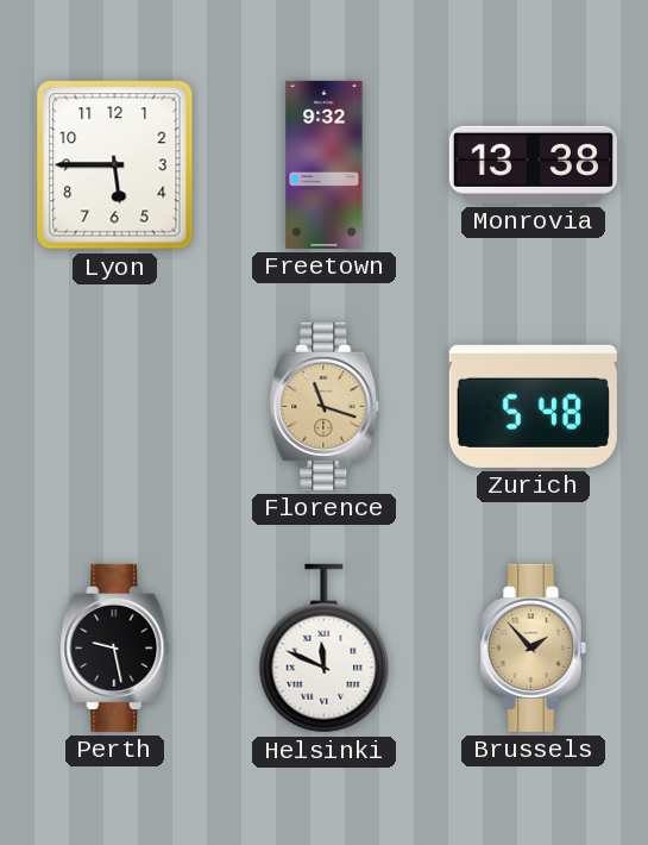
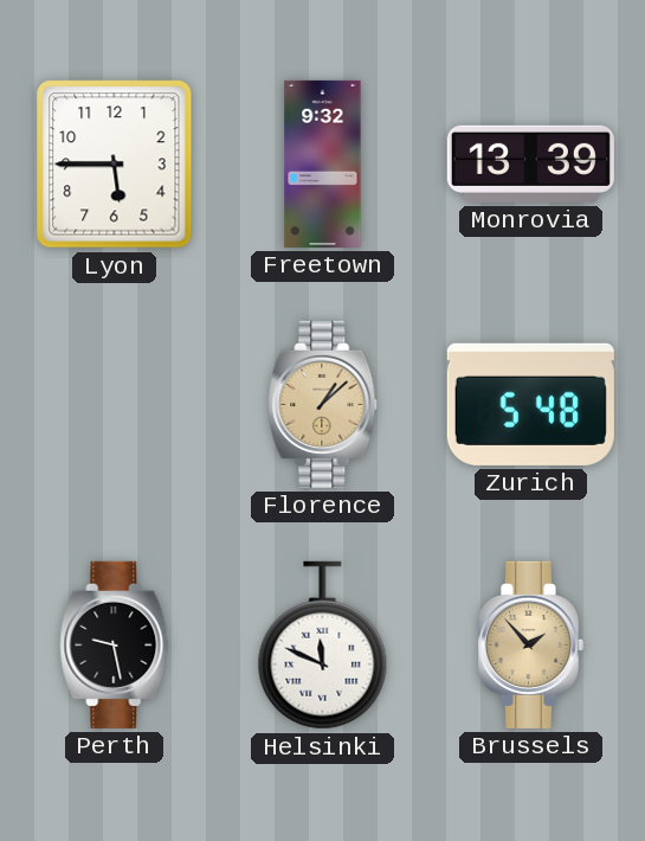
Monrovia: 13:38 -> 13:39 (530, 163)
Florence: 11:18 -> 1:08 (323, 404)
